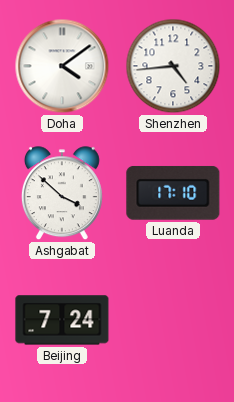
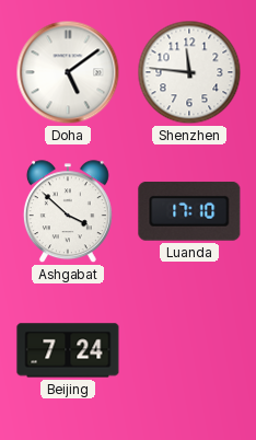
Doha: 4:09 -> 5:09 (68, 72)
Shenzhen: 4:44 -> 11:46 (189, 72)
